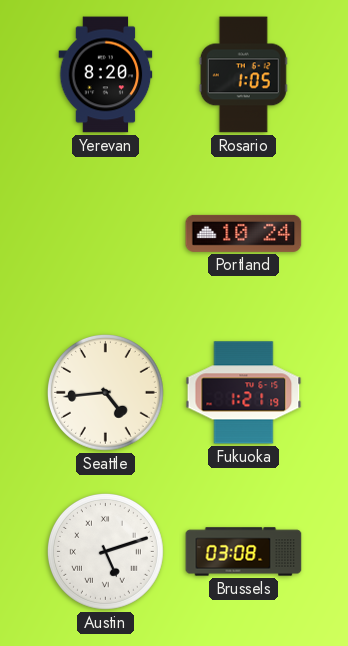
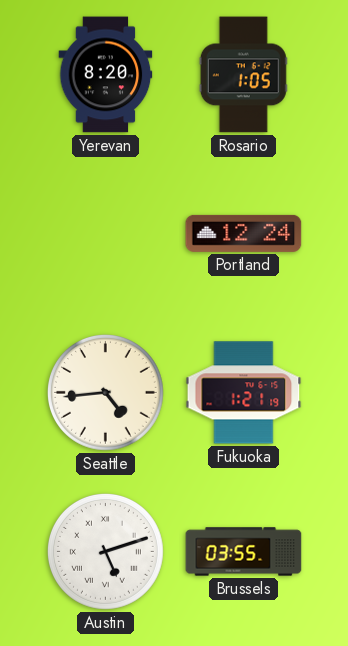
Portland: 10:24 -> 12:24 (244, 233)
Brussels: 03:08 -> 03:55 (244, 552)
